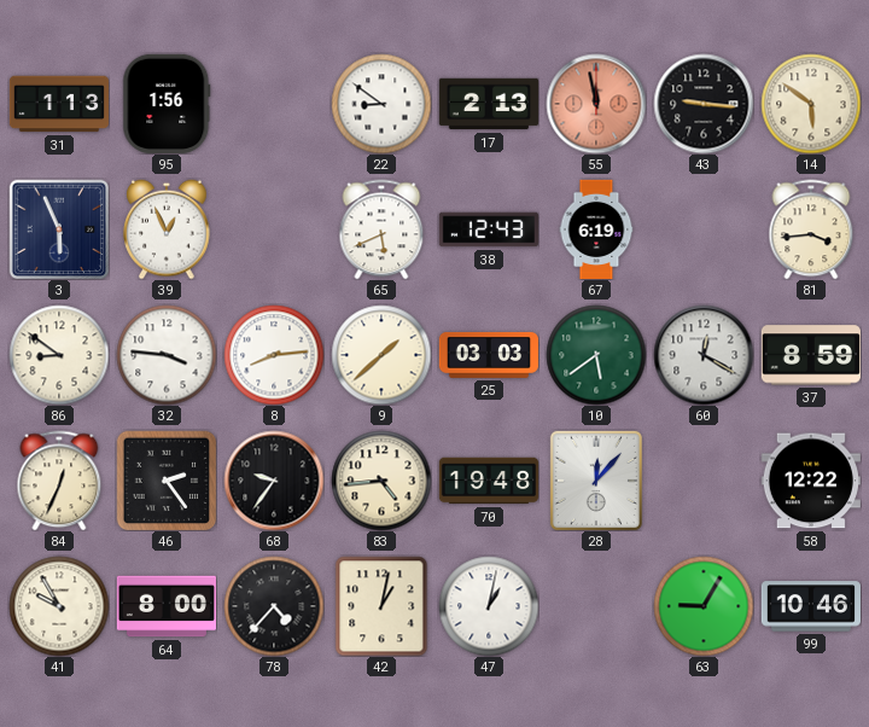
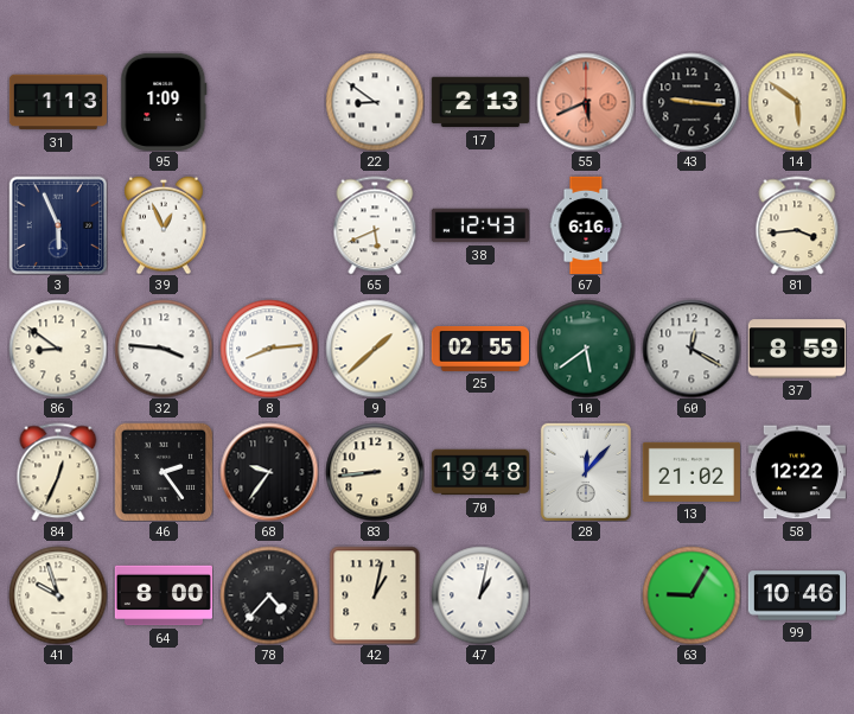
95: 1:56 -> 1:09 (164, 102)
55: 11:58 -> 5:41 (586, 102)
67: 6:19 -> 6:16 (586, 225)
25: 03:03 -> 02:55 (479, 349)
83: 4:44 -> 8:44 (375, 472)
13: none -> 21:02 (692, 472)
41: 9:55 -> 9:57 (58, 595)
